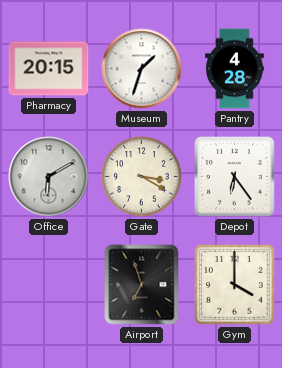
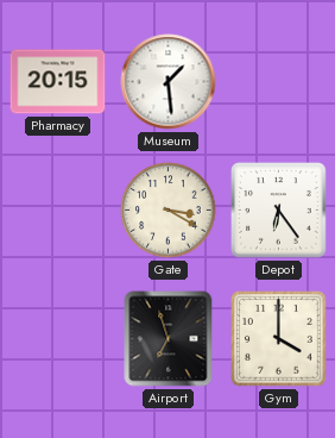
Museum: 1:33 -> 1:29 (169, 82)
Pantry: 4:28 -> none (235, 69)
Office: 6:10 -> none (49, 177)
